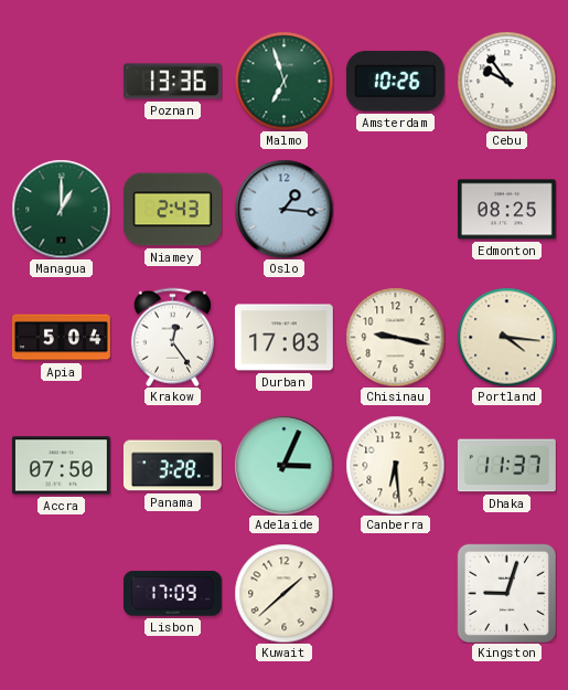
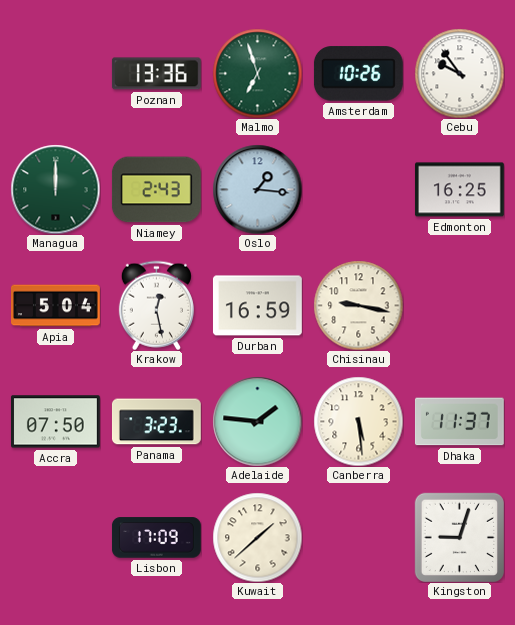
Managua: 1:00 -> 12:00 (55, 189)
Edmonton: 08:25 -> 16:25 (459, 190)
Krakow: 12:24 -> 12:28 (156, 305)
Durban: 17:03 -> 16:59 (257, 306)
Portland: 4:16 -> none (506, 337)
Panama: 3:28 -> 3:23 (156, 422)
Adelaide: 3:04 -> 1:46 (257, 421)
Canberra: 6:29 -> 5:29 (358, 421)
